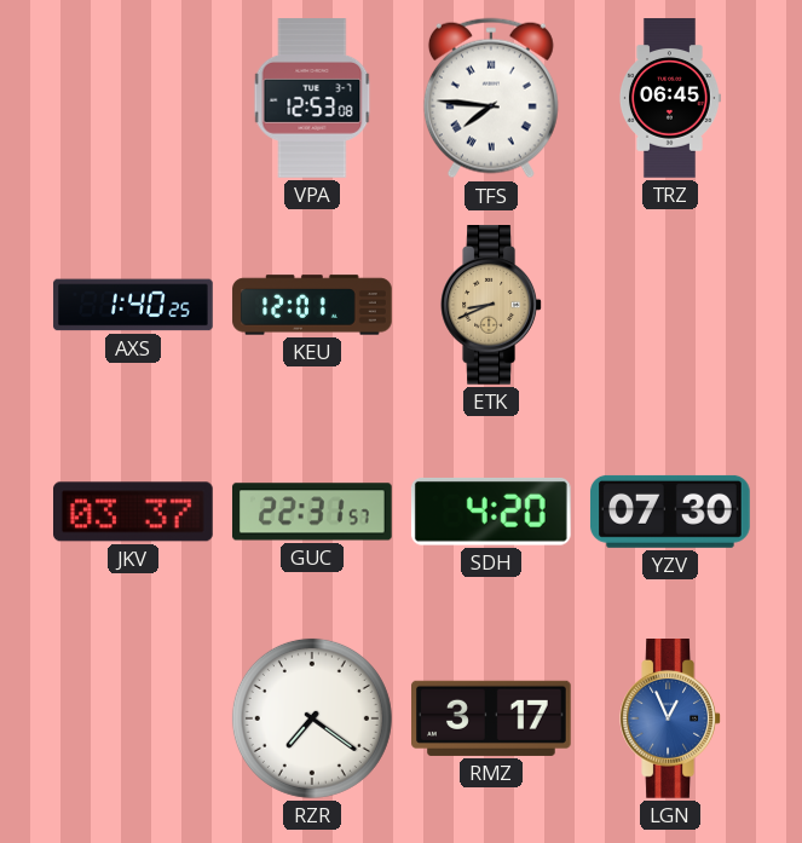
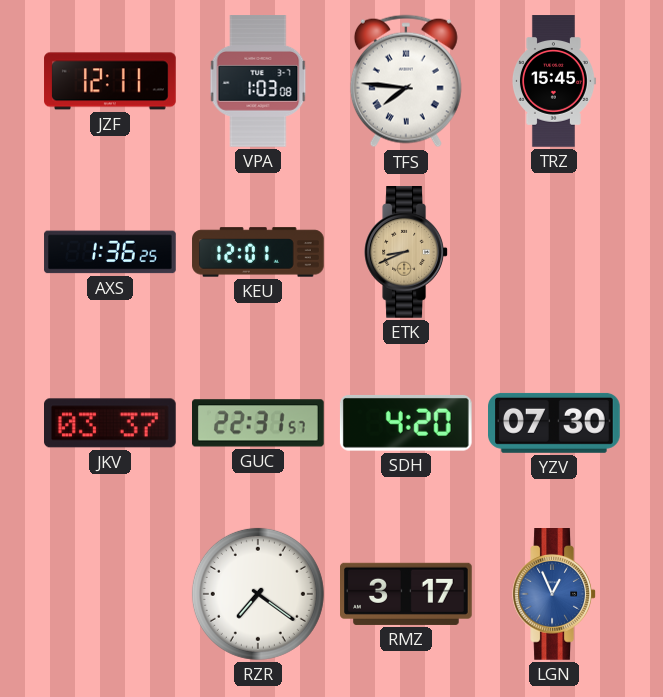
JZF: none -> 12:11 (110, 81)
VPA: 12:53 -> 1:03 (258, 81)
TRZ: 06:45 -> 15:45 (553, 81)
AXS: 1:40 -> 1:36 (110, 252)
